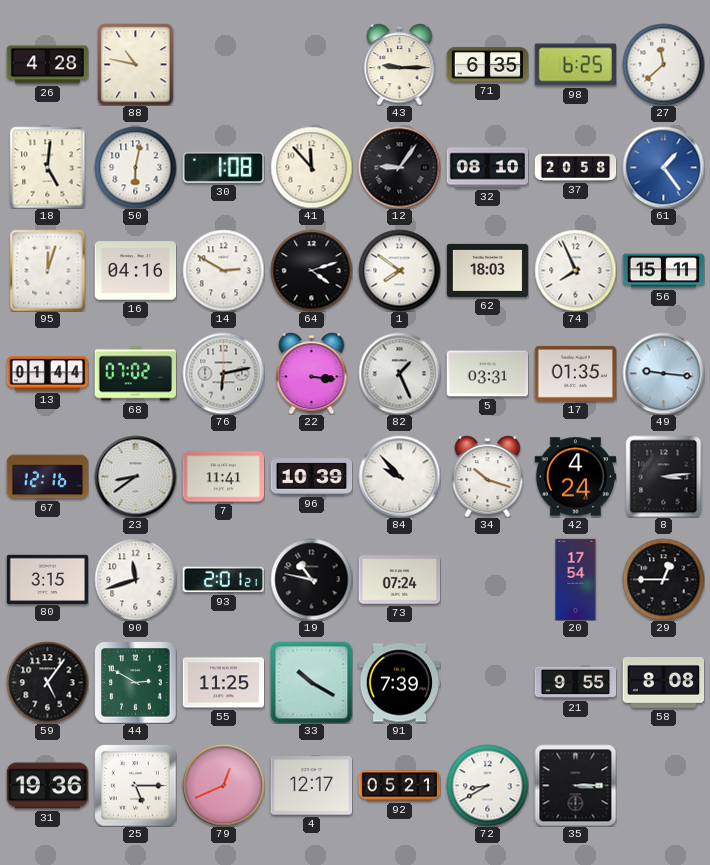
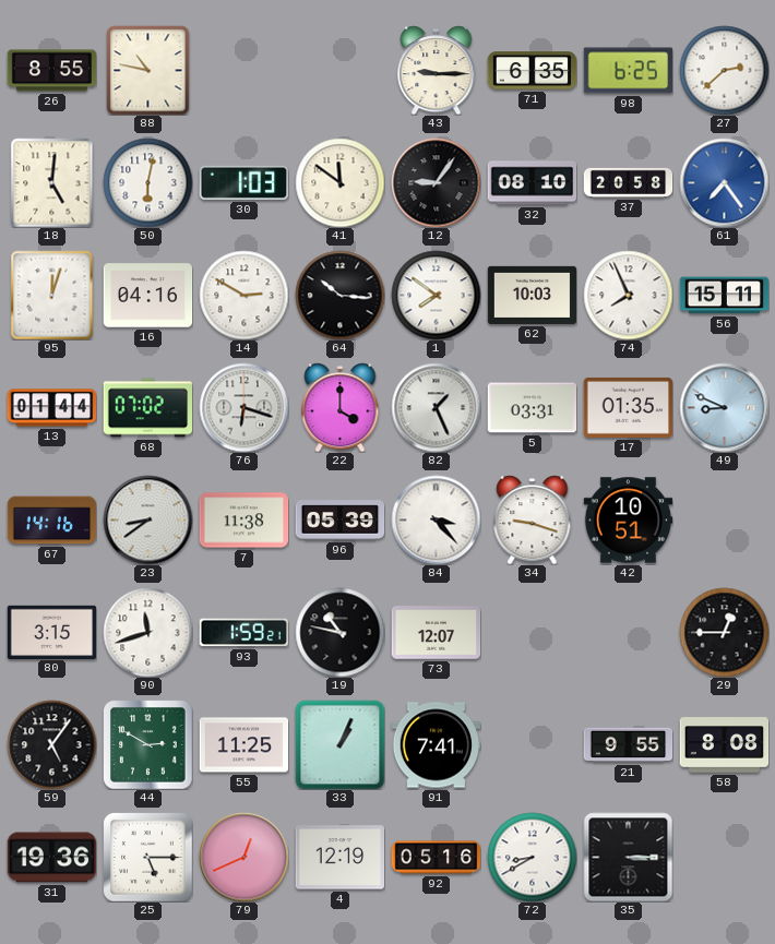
26: 4:28 -> 8:55 (51, 71)
27: 11:38 -> 2:38 (724, 70)
30: 1:08 -> 1:03 (243, 182)
41: 11:53 -> 11:51 (339, 182)
61: 1:24 -> 7:24 (724, 182)
64: 4:12 -> 10:16 (339, 295)
62: 18:03 -> 10:03 (532, 295)
76: 6:13 -> 6:18 (243, 407)
22: 3:16 -> 4:00 (341, 407)
49: 9:16 -> 8:49 (724, 407)
67: 12:16 -> 14:16 (51, 521)
7: 11:41 -> 11:38 (243, 521)
96: 10:39 -> 05:39 (339, 521)
84: 9:53 -> 3:23 (436, 519)
34: 10:18 -> 9:18 (533, 519)
42: 4:24 -> 10:51 (628, 521)
8: 3:14 -> none (664, 476)
93: 2:01 -> 1:59 (243, 633)
73: 07:24 -> 12:07 (436, 633)
20: 17:54 -> none (576, 579)
33: 10:20 -> 1:04 (339, 744)
91: 7:39 -> 7:41 (436, 745)
4: 12:17 -> 12:19 (339, 858)
92: 05:21 -> 05:16 (436, 858)
